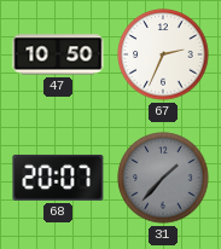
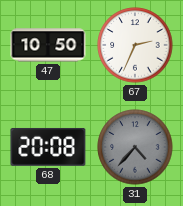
68: 20:07 -> 20:08 (48, 147)
31: 1:37 -> 4:37 (135, 147)
